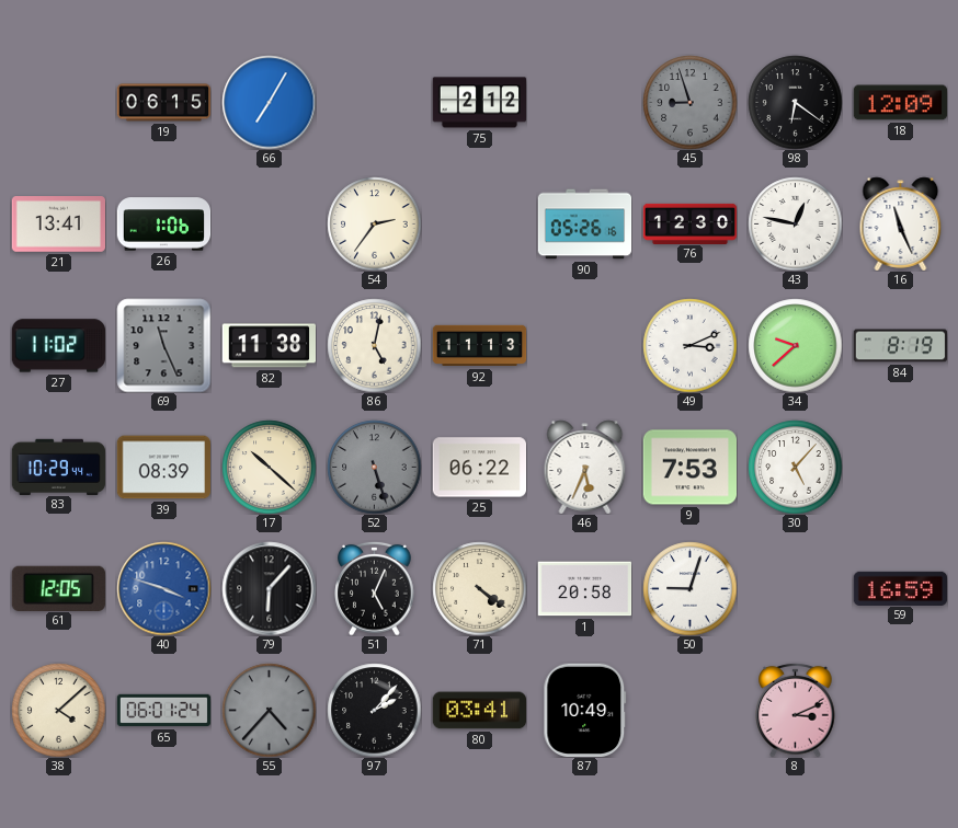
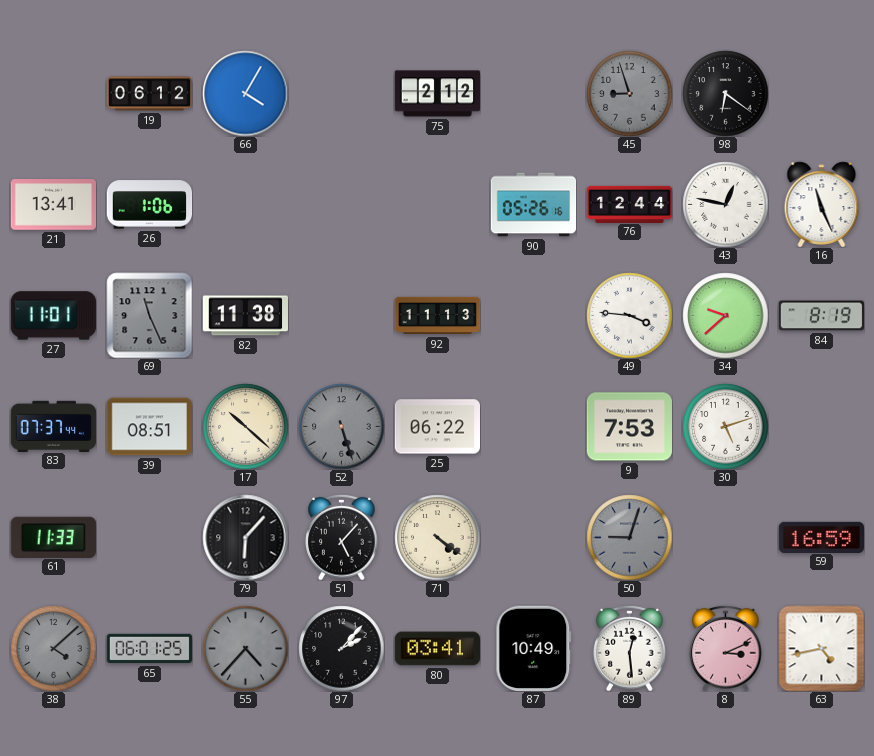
19: 06:15 -> 06:12 (149, 94)
66: 7:05 -> 4:05 (245, 93)
18: 12:09 -> none (900, 103)
54: 2:36 -> none (374, 223)
76: 12:30 -> 12:44 (629, 204)
27: 11:02 -> 11:01 (53, 316)
86: 5:02 -> none (374, 345)
49: 3:11 -> 3:46 (629, 315)
83: 10:29 -> 07:37 (53, 426)
39: 08:39 -> 08:51 (149, 427)
46: 5:34 -> none (585, 467)
30: 5:07 -> 5:12 (725, 426)
61: 12:05 -> 11:33 (53, 537)
40: 3:48 -> none (163, 588)
51: 5:04 -> 5:07 (342, 537)
1: 20:58 -> none (584, 589)
50 dial: white -> grey (629, 537)
38 dial: cream -> grey (53, 648)
65: 06:01:24 -> 06:01:25 (149, 649)
89: none -> 12:29 (630, 648)
63: none -> 4:43 (821, 648)
